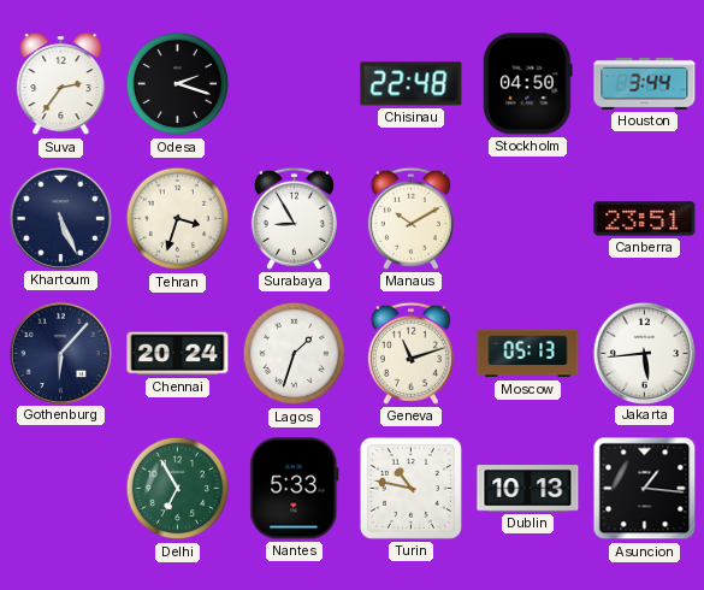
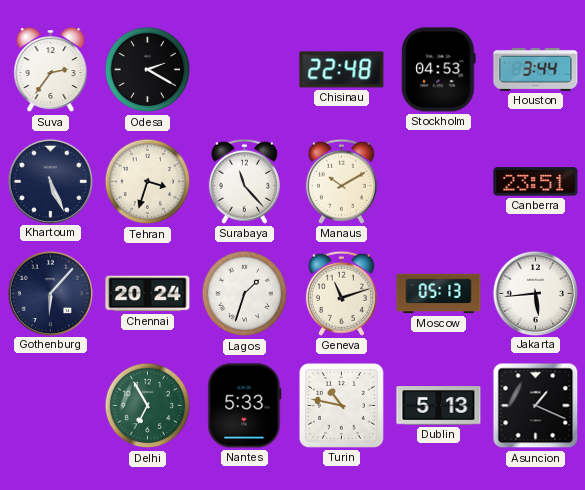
Odesa: 2:18 -> 2:20 (148, 70)
Stockholm: 04:50 -> 04:53 (439, 70)
Surabaya: 8:55 -> 11:23 (244, 181)
Dublin: 10:13 -> 5:13 (439, 406)
Asuncion: 1:16 -> 1:19 (536, 406)
